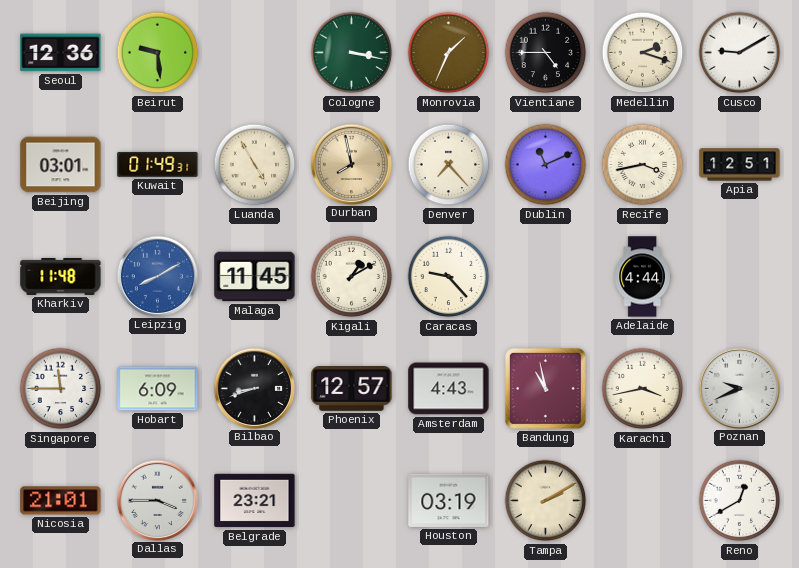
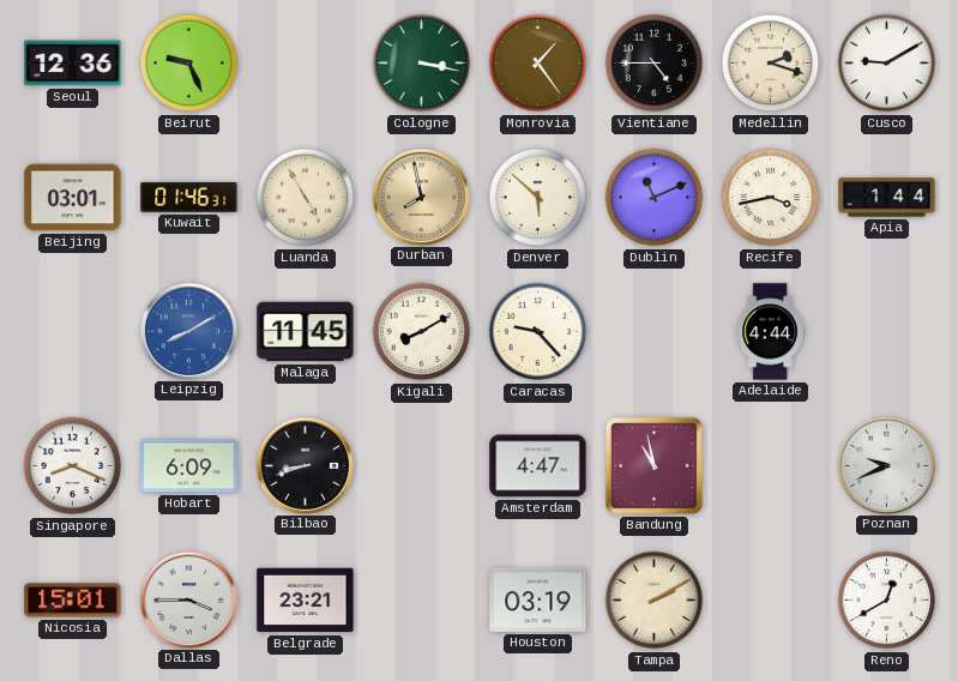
Beirut: 9:29 -> 9:26 (189, 64)
Monrovia: 1:34 -> 1:24 (538, 64)
Kuwait: 01:49 -> 01:46 (189, 197)
Denver: 7:23 -> 5:52 (538, 198)
Apia: 12:51 -> 1:44 (887, 198)
Kharkiv: 11:48 -> none (61, 276)
Kigali: 1:10 -> 8:10 (422, 332)
Singapore: 11:45 -> 8:19 (73, 466)
Phoenix: 12:57 -> none (352, 389)
Amsterdam: 4:43 -> 4:47 (538, 466)
Karachi: 3:43 -> none (643, 389)
Nicosia: 21:01 -> 15:01 (73, 601)
